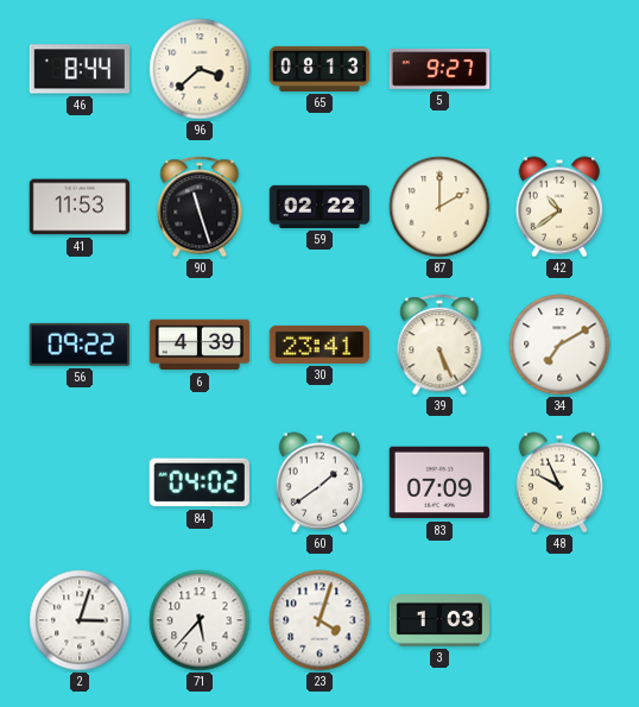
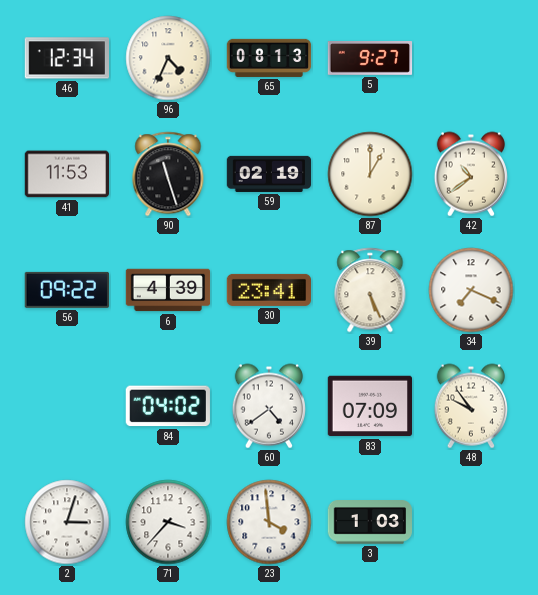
46: 8:44 -> 12:34 (66, 58)
96: 3:38 -> 4:34 (168, 58)
59: 02:22 -> 02:19 (269, 174)
87: 2:00 -> 1:00 (370, 174)
34: 7:10 -> 7:19 (471, 290)
60: 1:39 -> 4:39 (269, 406)
48: 9:56 -> 9:54 (471, 406)
71: 5:37 -> 3:37 (168, 522)
23: 4:03 -> 3:59 (269, 522)
